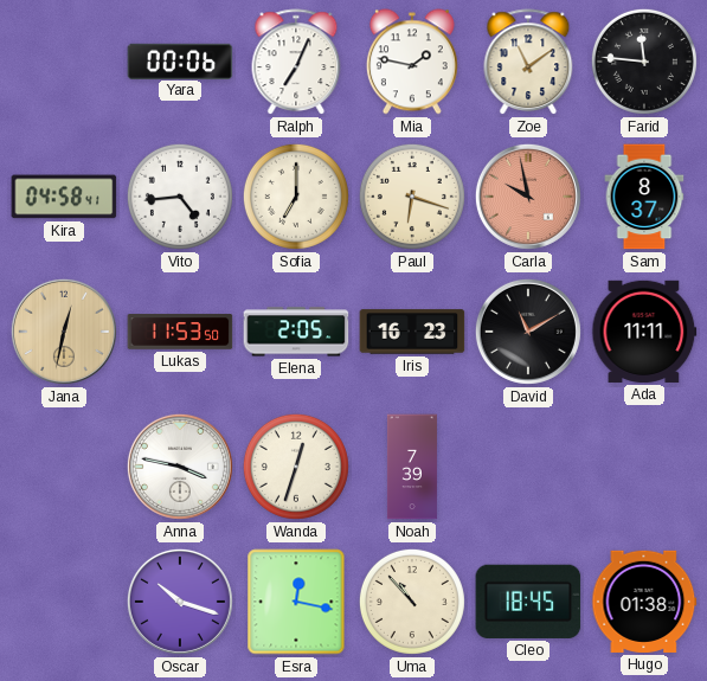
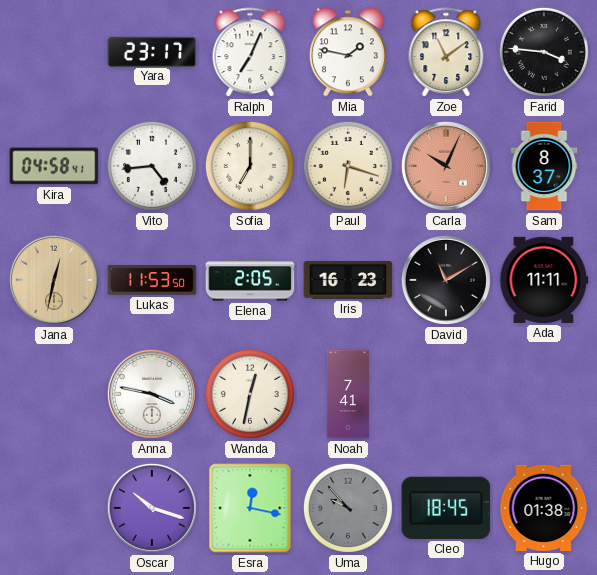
Yara: 00:06 -> 23:17 (152, 51)
Farid: 11:46 -> 3:46 (544, 52)
Carla: 9:58 -> 10:04 (446, 166)
Wanda: 12:33 -> 12:32 (250, 394)
Noah: 7:39 -> 7:41 (348, 394)
Uma: 10:53 -> 9:53 (348, 508)
Uma dial: cream -> grey (348, 508)
